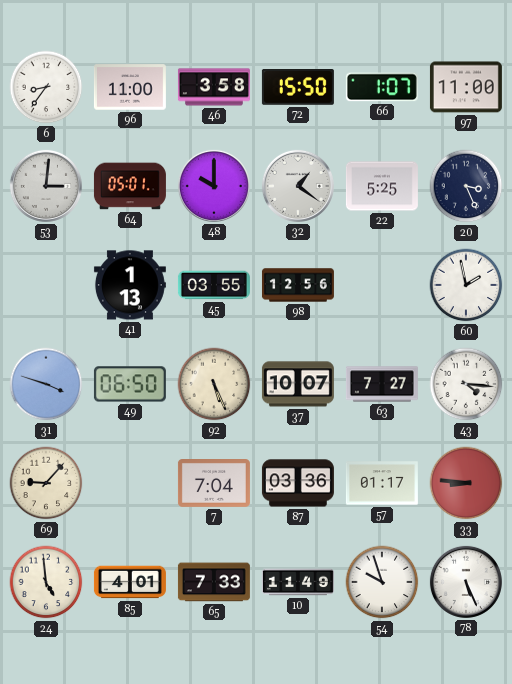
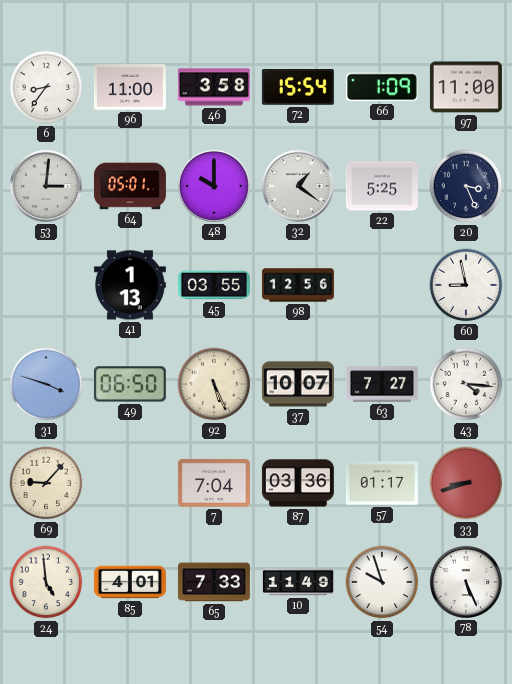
72: 15:50 -> 15:54 (298, 88)
66: 1:07 -> 1:09 (382, 87)
60: 1:58 -> 8:58 (466, 285)
33: 8:46 -> 8:42 (466, 483)
